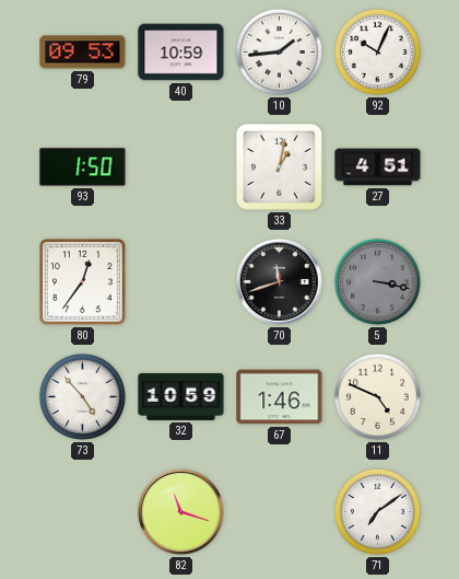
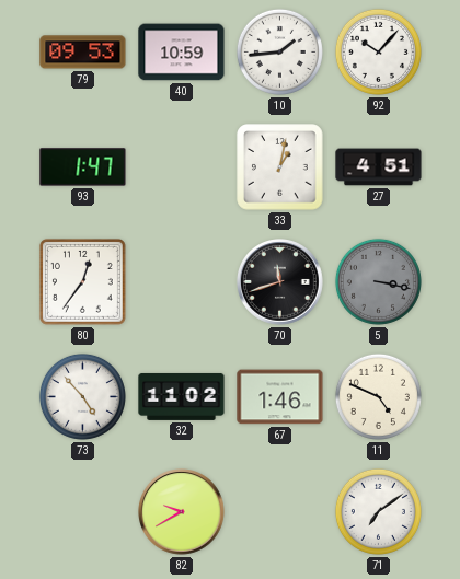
92: 10:04 -> 10:07 (378, 51)
93: 1:50 -> 1:47 (83, 167)
32: 10:59 -> 11:02 (182, 396)
82: 11:18 -> 9:40 (182, 512)
